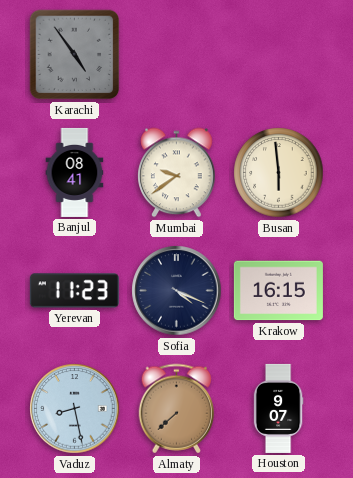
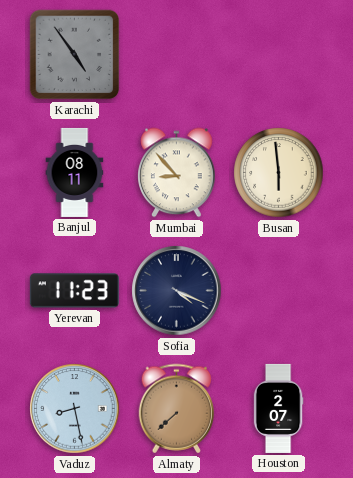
Banjul: 08:41 -> 08:11 (75, 172)
Mumbai: 9:39 -> 8:53 (177, 173)
Krakow: 16:15 -> none (278, 291)
Houston: 9:07 -> 2:07 (278, 408)
